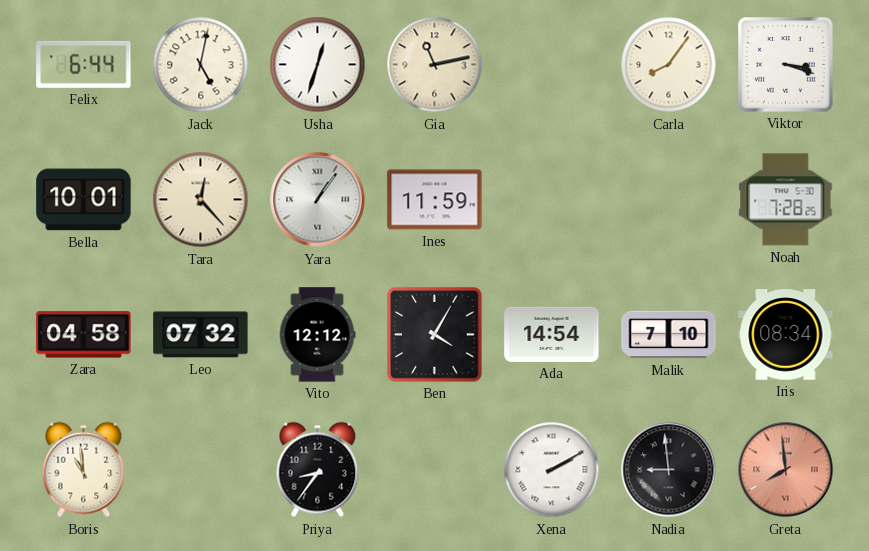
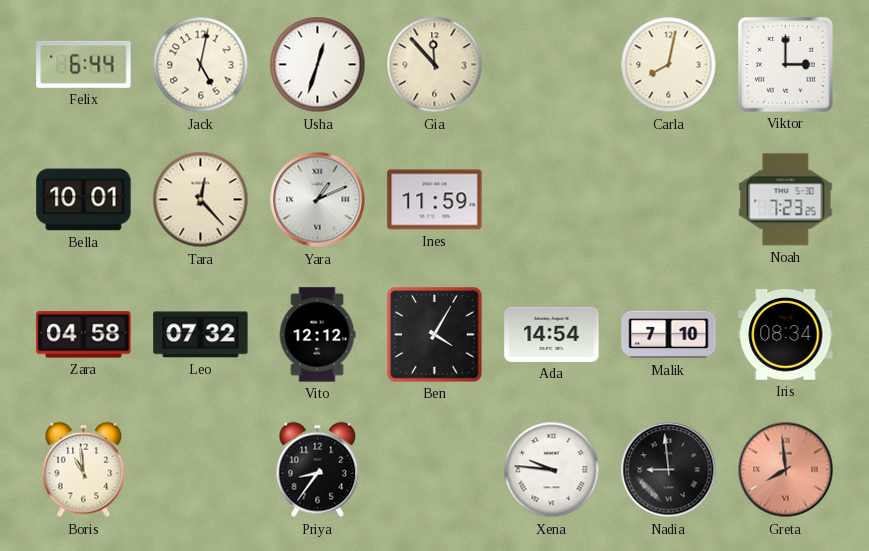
Gia: 11:13 -> 11:53 (435, 65)
Carla: 8:06 -> 8:02 (669, 65)
Viktor: 3:18 -> 3:00 (786, 65)
Yara: 1:06 -> 1:11 (318, 200)
Noah: 7:28 -> 7:23 (786, 200)
Xena: 2:10 -> 9:46 (552, 470)
